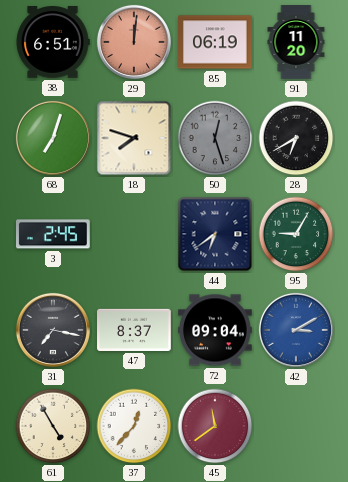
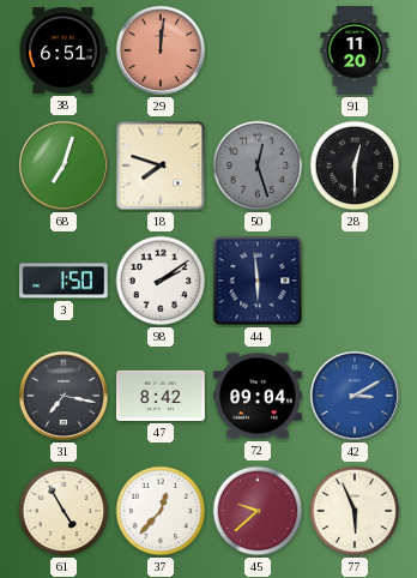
85: 06:19 -> none (215, 42)
28: 6:40 -> 12:30 (355, 165)
3: 2:45 -> 1:50 (65, 281)
98: none -> 2:09 (161, 281)
44: 6:39 -> 5:59 (258, 281)
95: 9:05 -> none (296, 234)
47: 8:37 -> 8:42 (161, 396)
45: 11:39 -> 9:38 (258, 511)
77: none -> 5:56 (355, 511)
